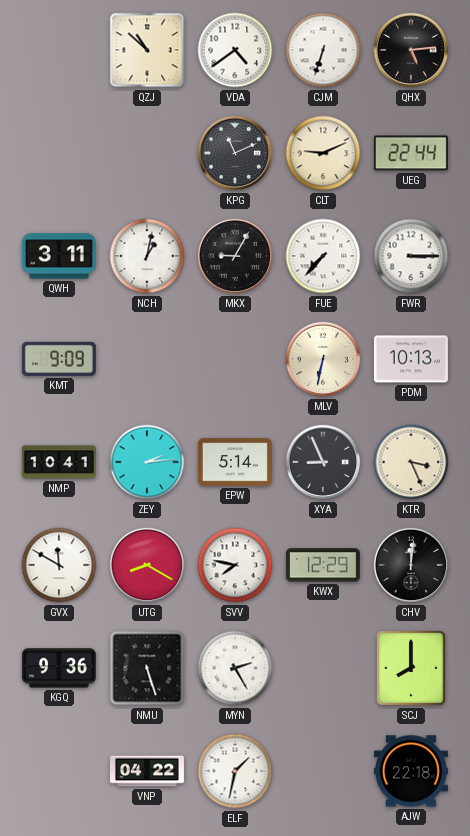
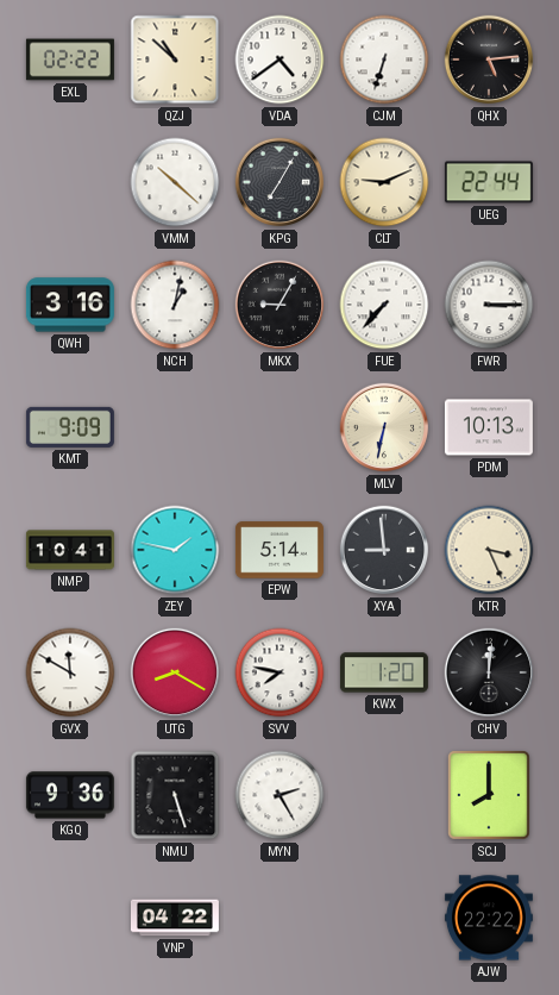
EXL: none -> 02:22 (70, 60)
VMM: none -> 10:22 (175, 182)
KPG: 11:11 -> 7:05 (279, 182)
QWH: 3:11 -> 3:16 (70, 305)
ZEY: 2:14 -> 1:47 (175, 550)
XYA: 8:56 -> 8:59 (384, 550)
KWX: 12:29 -> 1:20 (384, 672)
ELF: 1:32 -> none (235, 771)
AJW: 22:18 -> 22:22 (489, 918)
